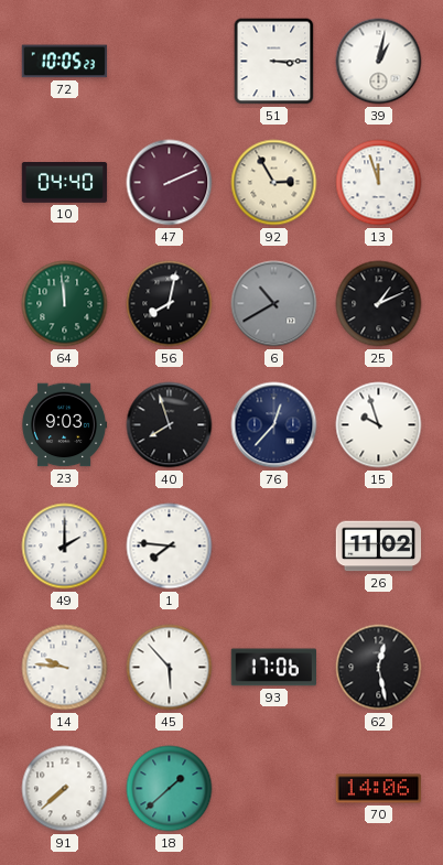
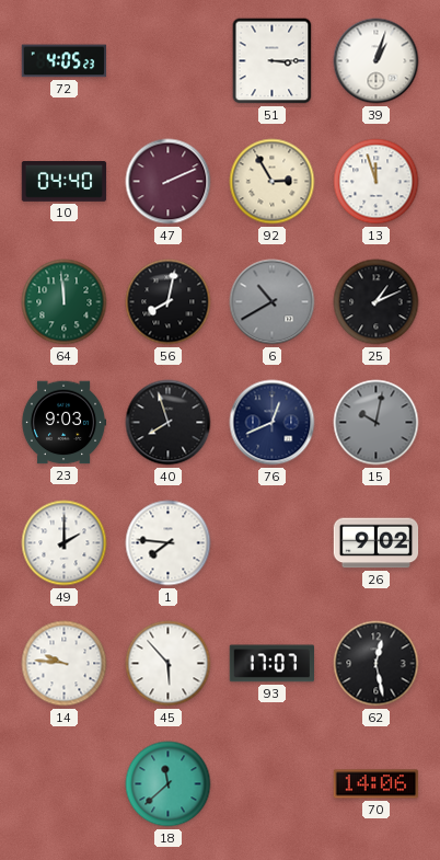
72: 10:05 -> 4:05 (65, 61)
39: 1:02 -> 1:03 (377, 61)
76: 12:37 -> 12:41 (273, 423)
15: 9:57 -> 10:02 (377, 423)
15 dial: white -> grey (377, 423)
26: 11:02 -> 9:02 (377, 543)
93: 17:06 -> 17:07 (271, 664)
91: 7:38 -> none (65, 789)
18: 1:38 -> 11:38 (169, 784)
